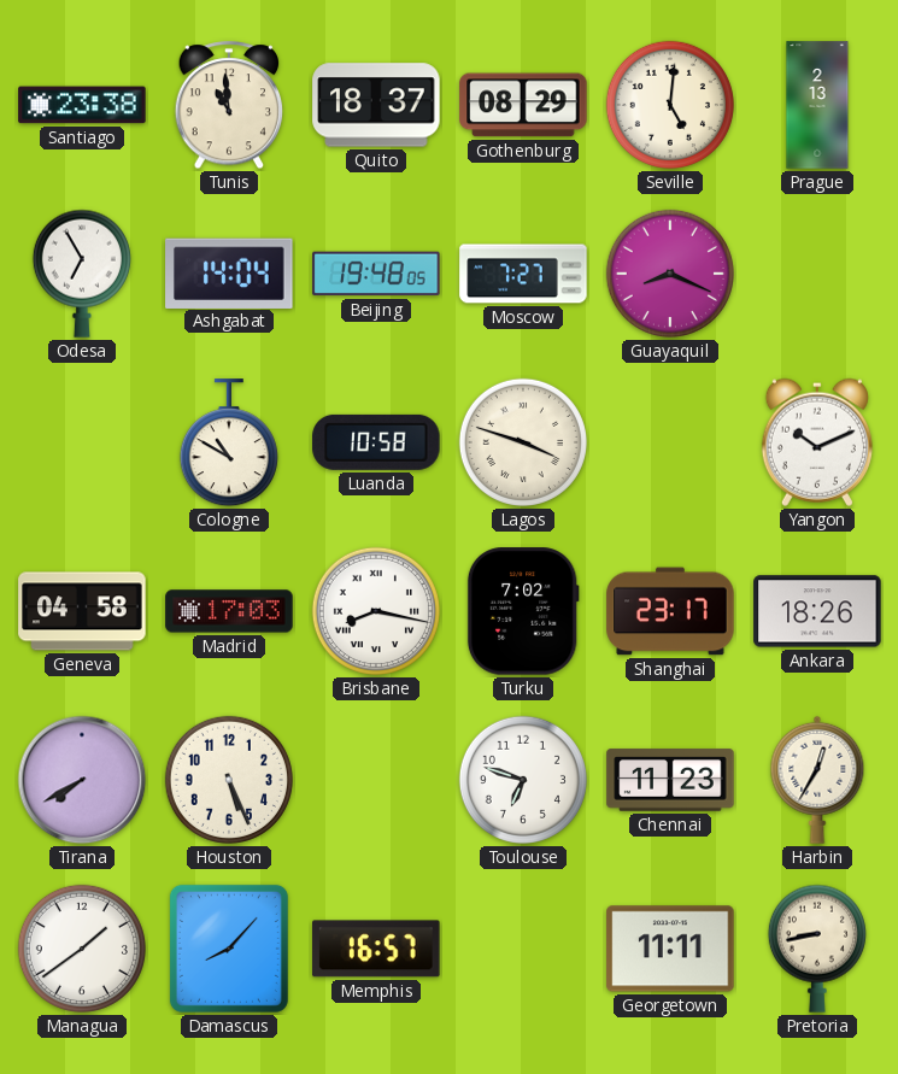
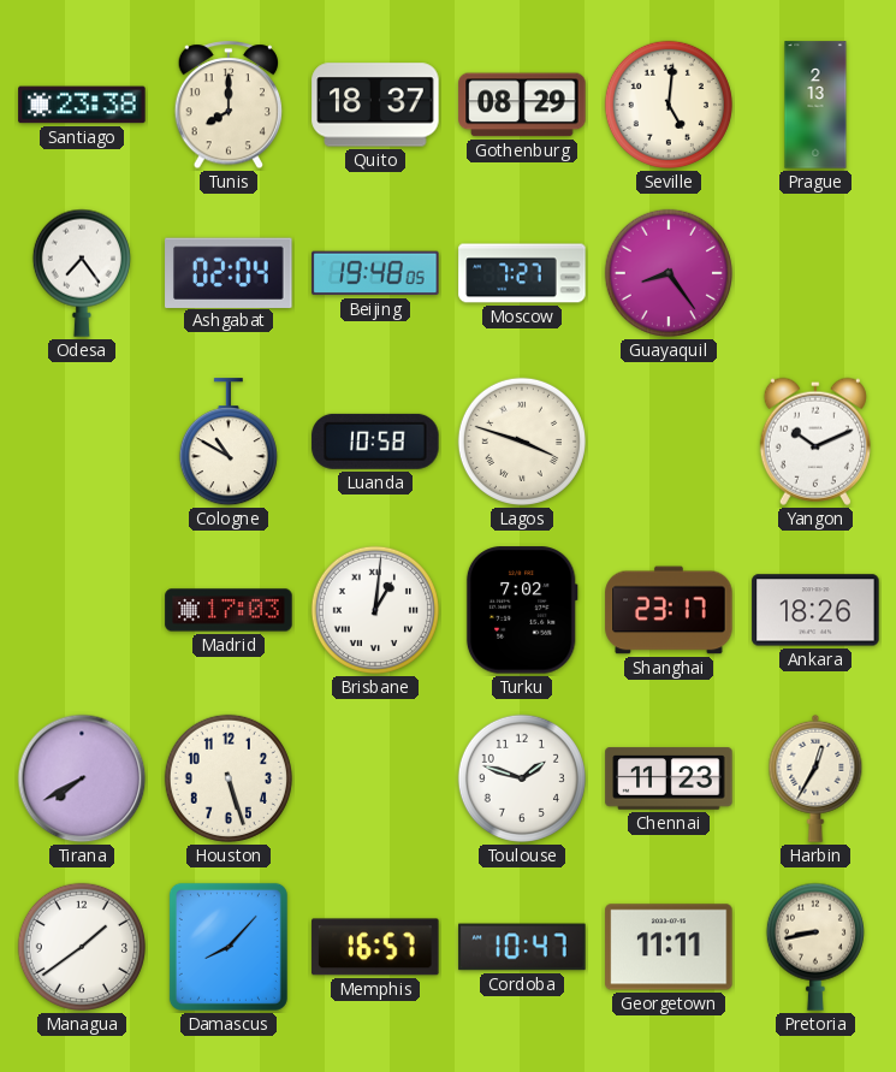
Tunis: 10:59 -> 8:00 (229, 106)
Odesa: 6:55 -> 7:24 (82, 273)
Ashgabat: 14:04 -> 02:04 (229, 272)
Guayaquil: 8:19 -> 8:24 (669, 273)
Geneva: 04:58 -> none (82, 611)
Brisbane: 8:17 -> 1:01 (375, 610)
Houston: 5:26 -> 5:27 (229, 778)
Toulouse: 6:48 -> 1:48 (522, 778)
Cordoba: none -> 10:47 (522, 947)
